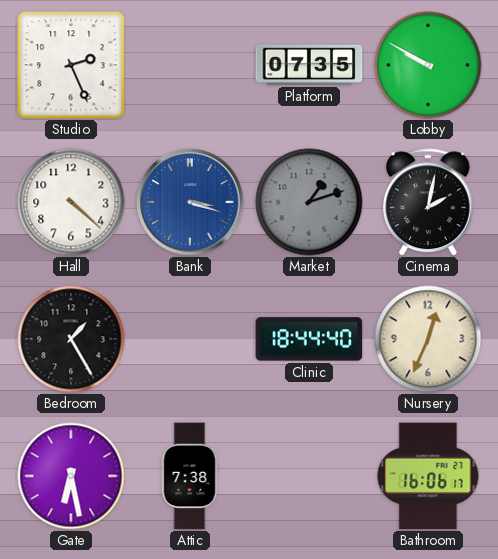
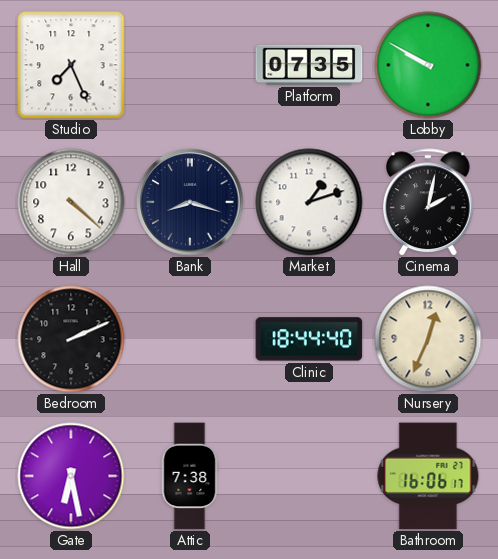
Studio: 2:26 -> 7:26 (71, 65)
Bank: 3:18 -> 8:18 (190, 202)
Bank dial: blue -> navy (190, 202)
Market dial: grey -> white (309, 202)
Bedroom: 1:25 -> 2:11 (71, 339)
